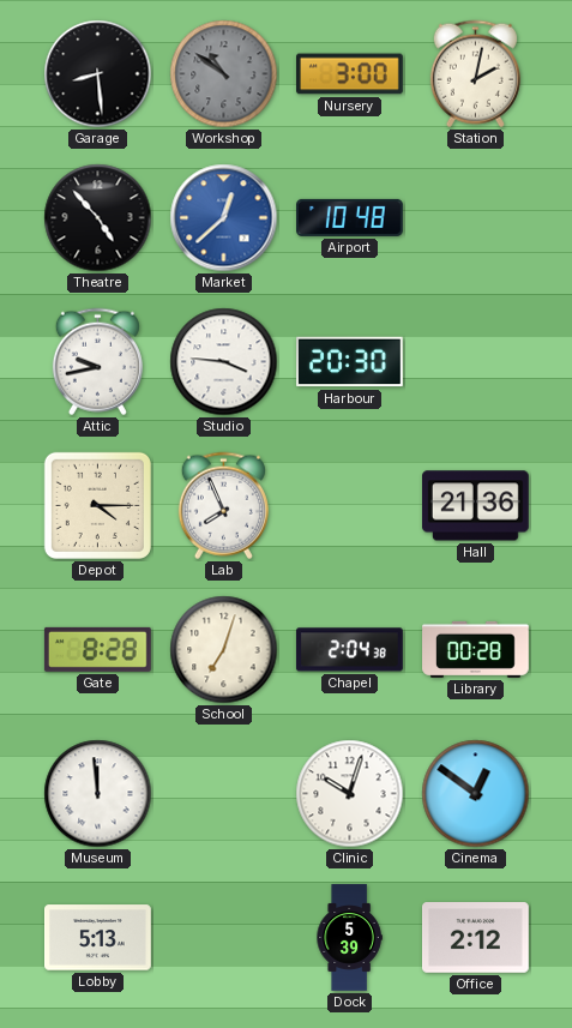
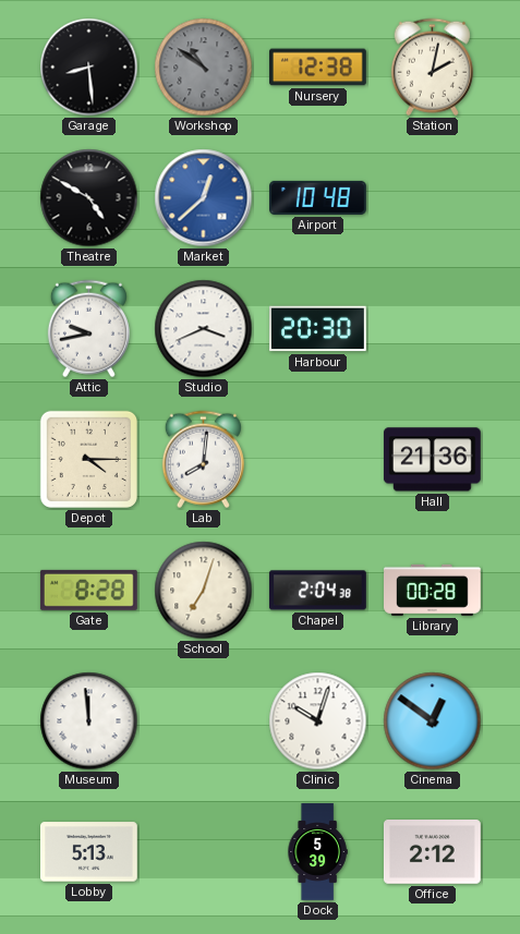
Nursery: 3:00 -> 12:38 (318, 68)
Theatre: 4:53 -> 4:50 (89, 198)
Studio: 3:46 -> 3:41 (204, 329)
Lab: 7:56 -> 8:01 (203, 460)
